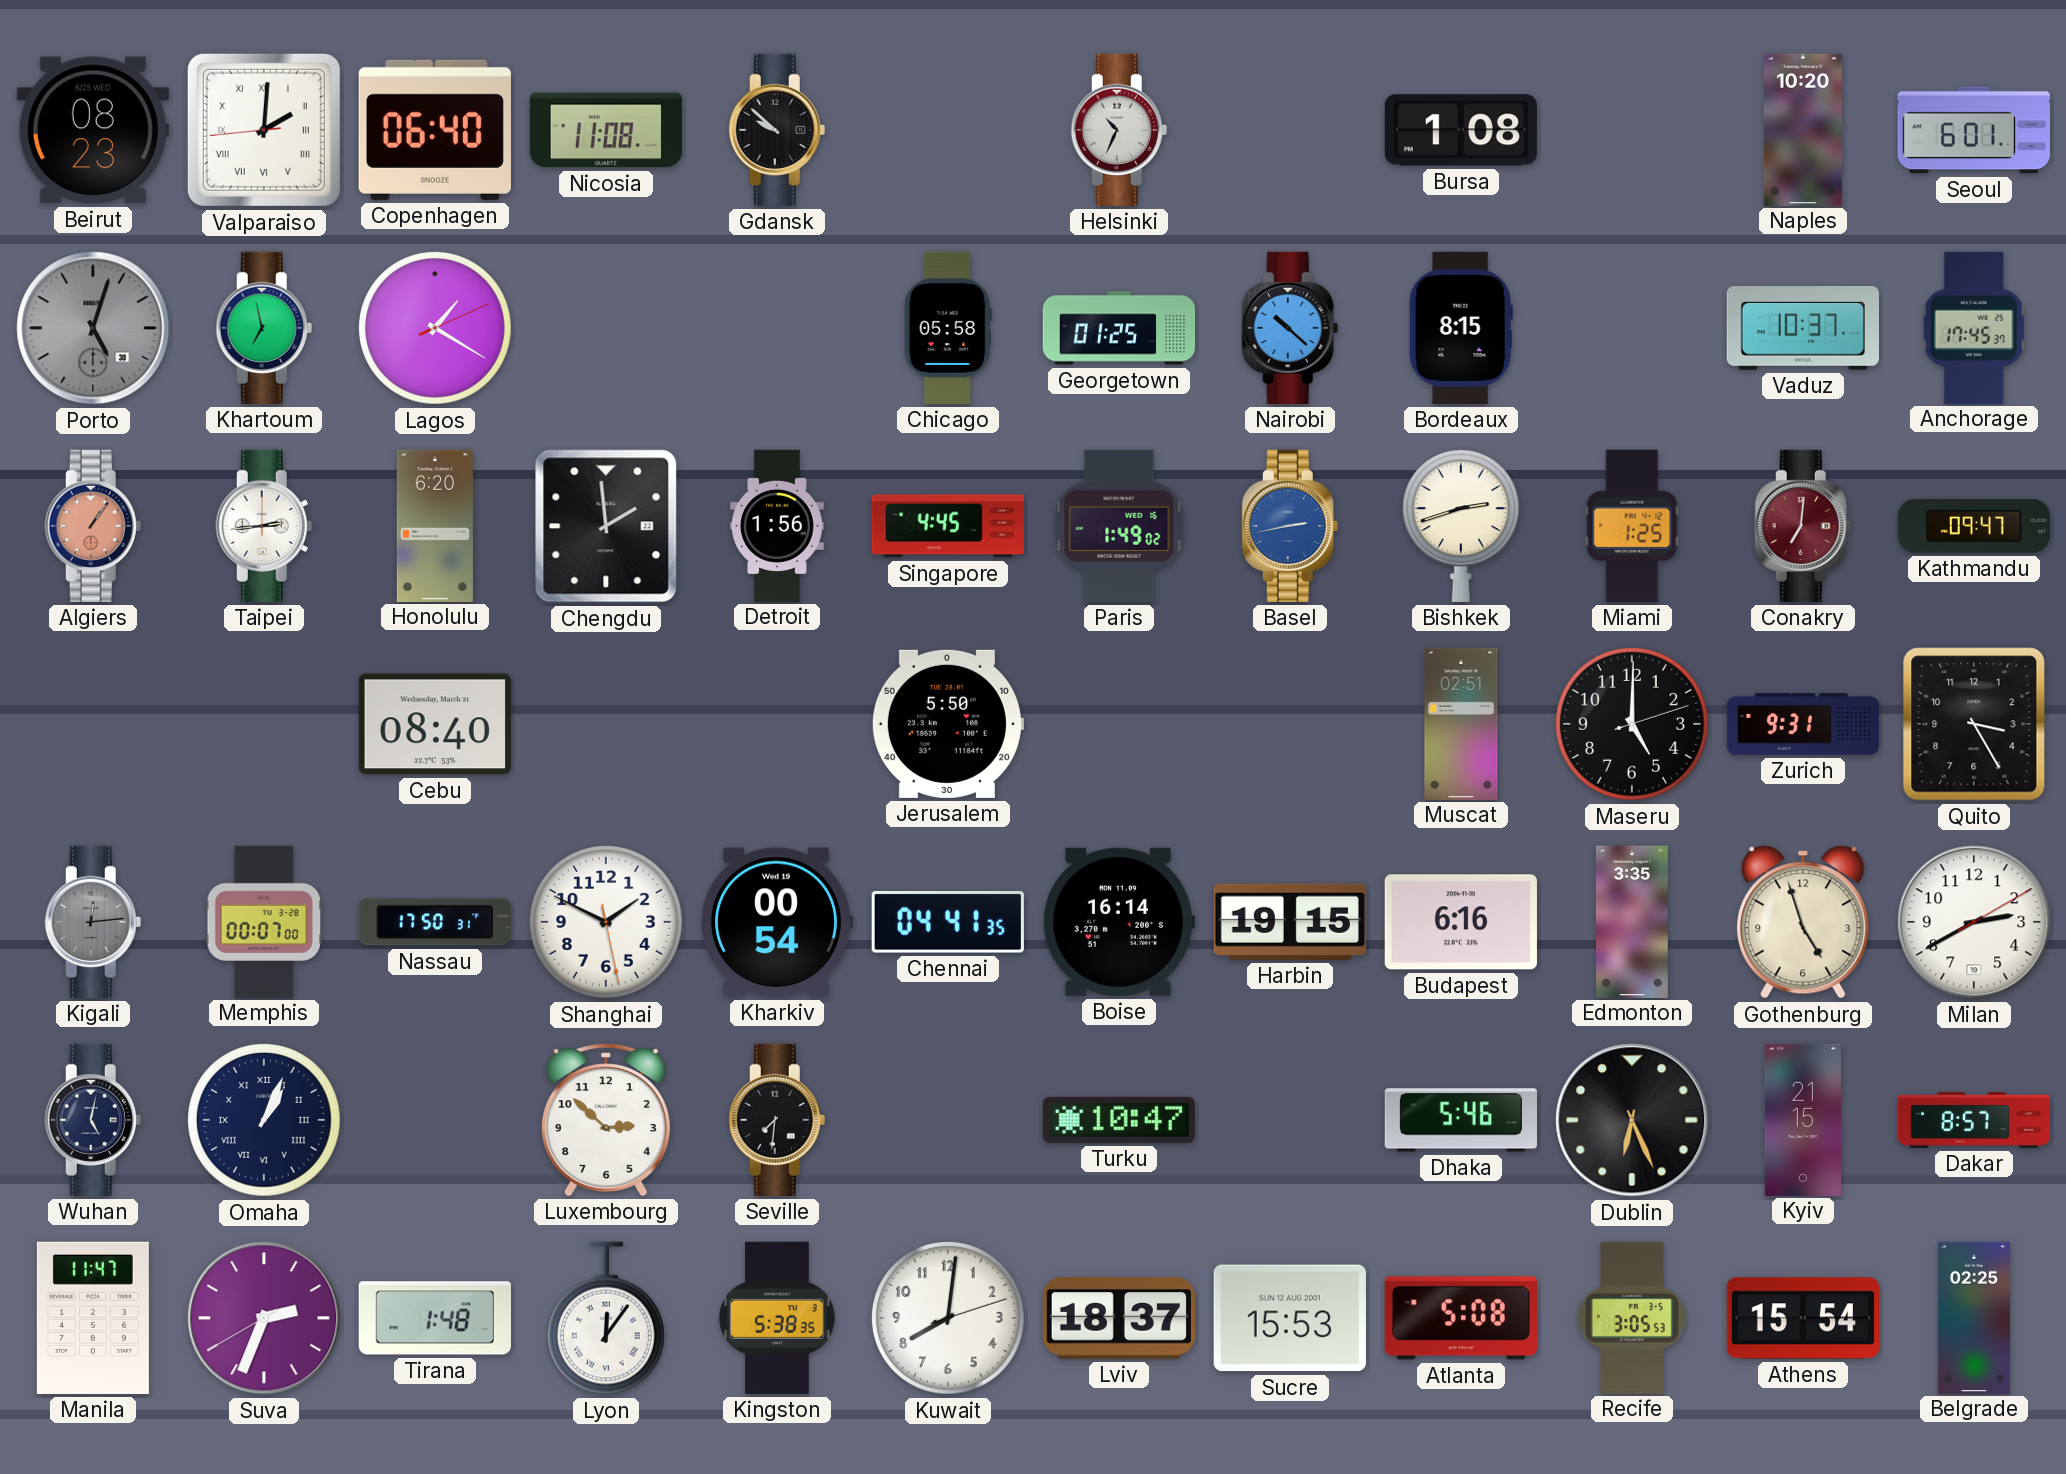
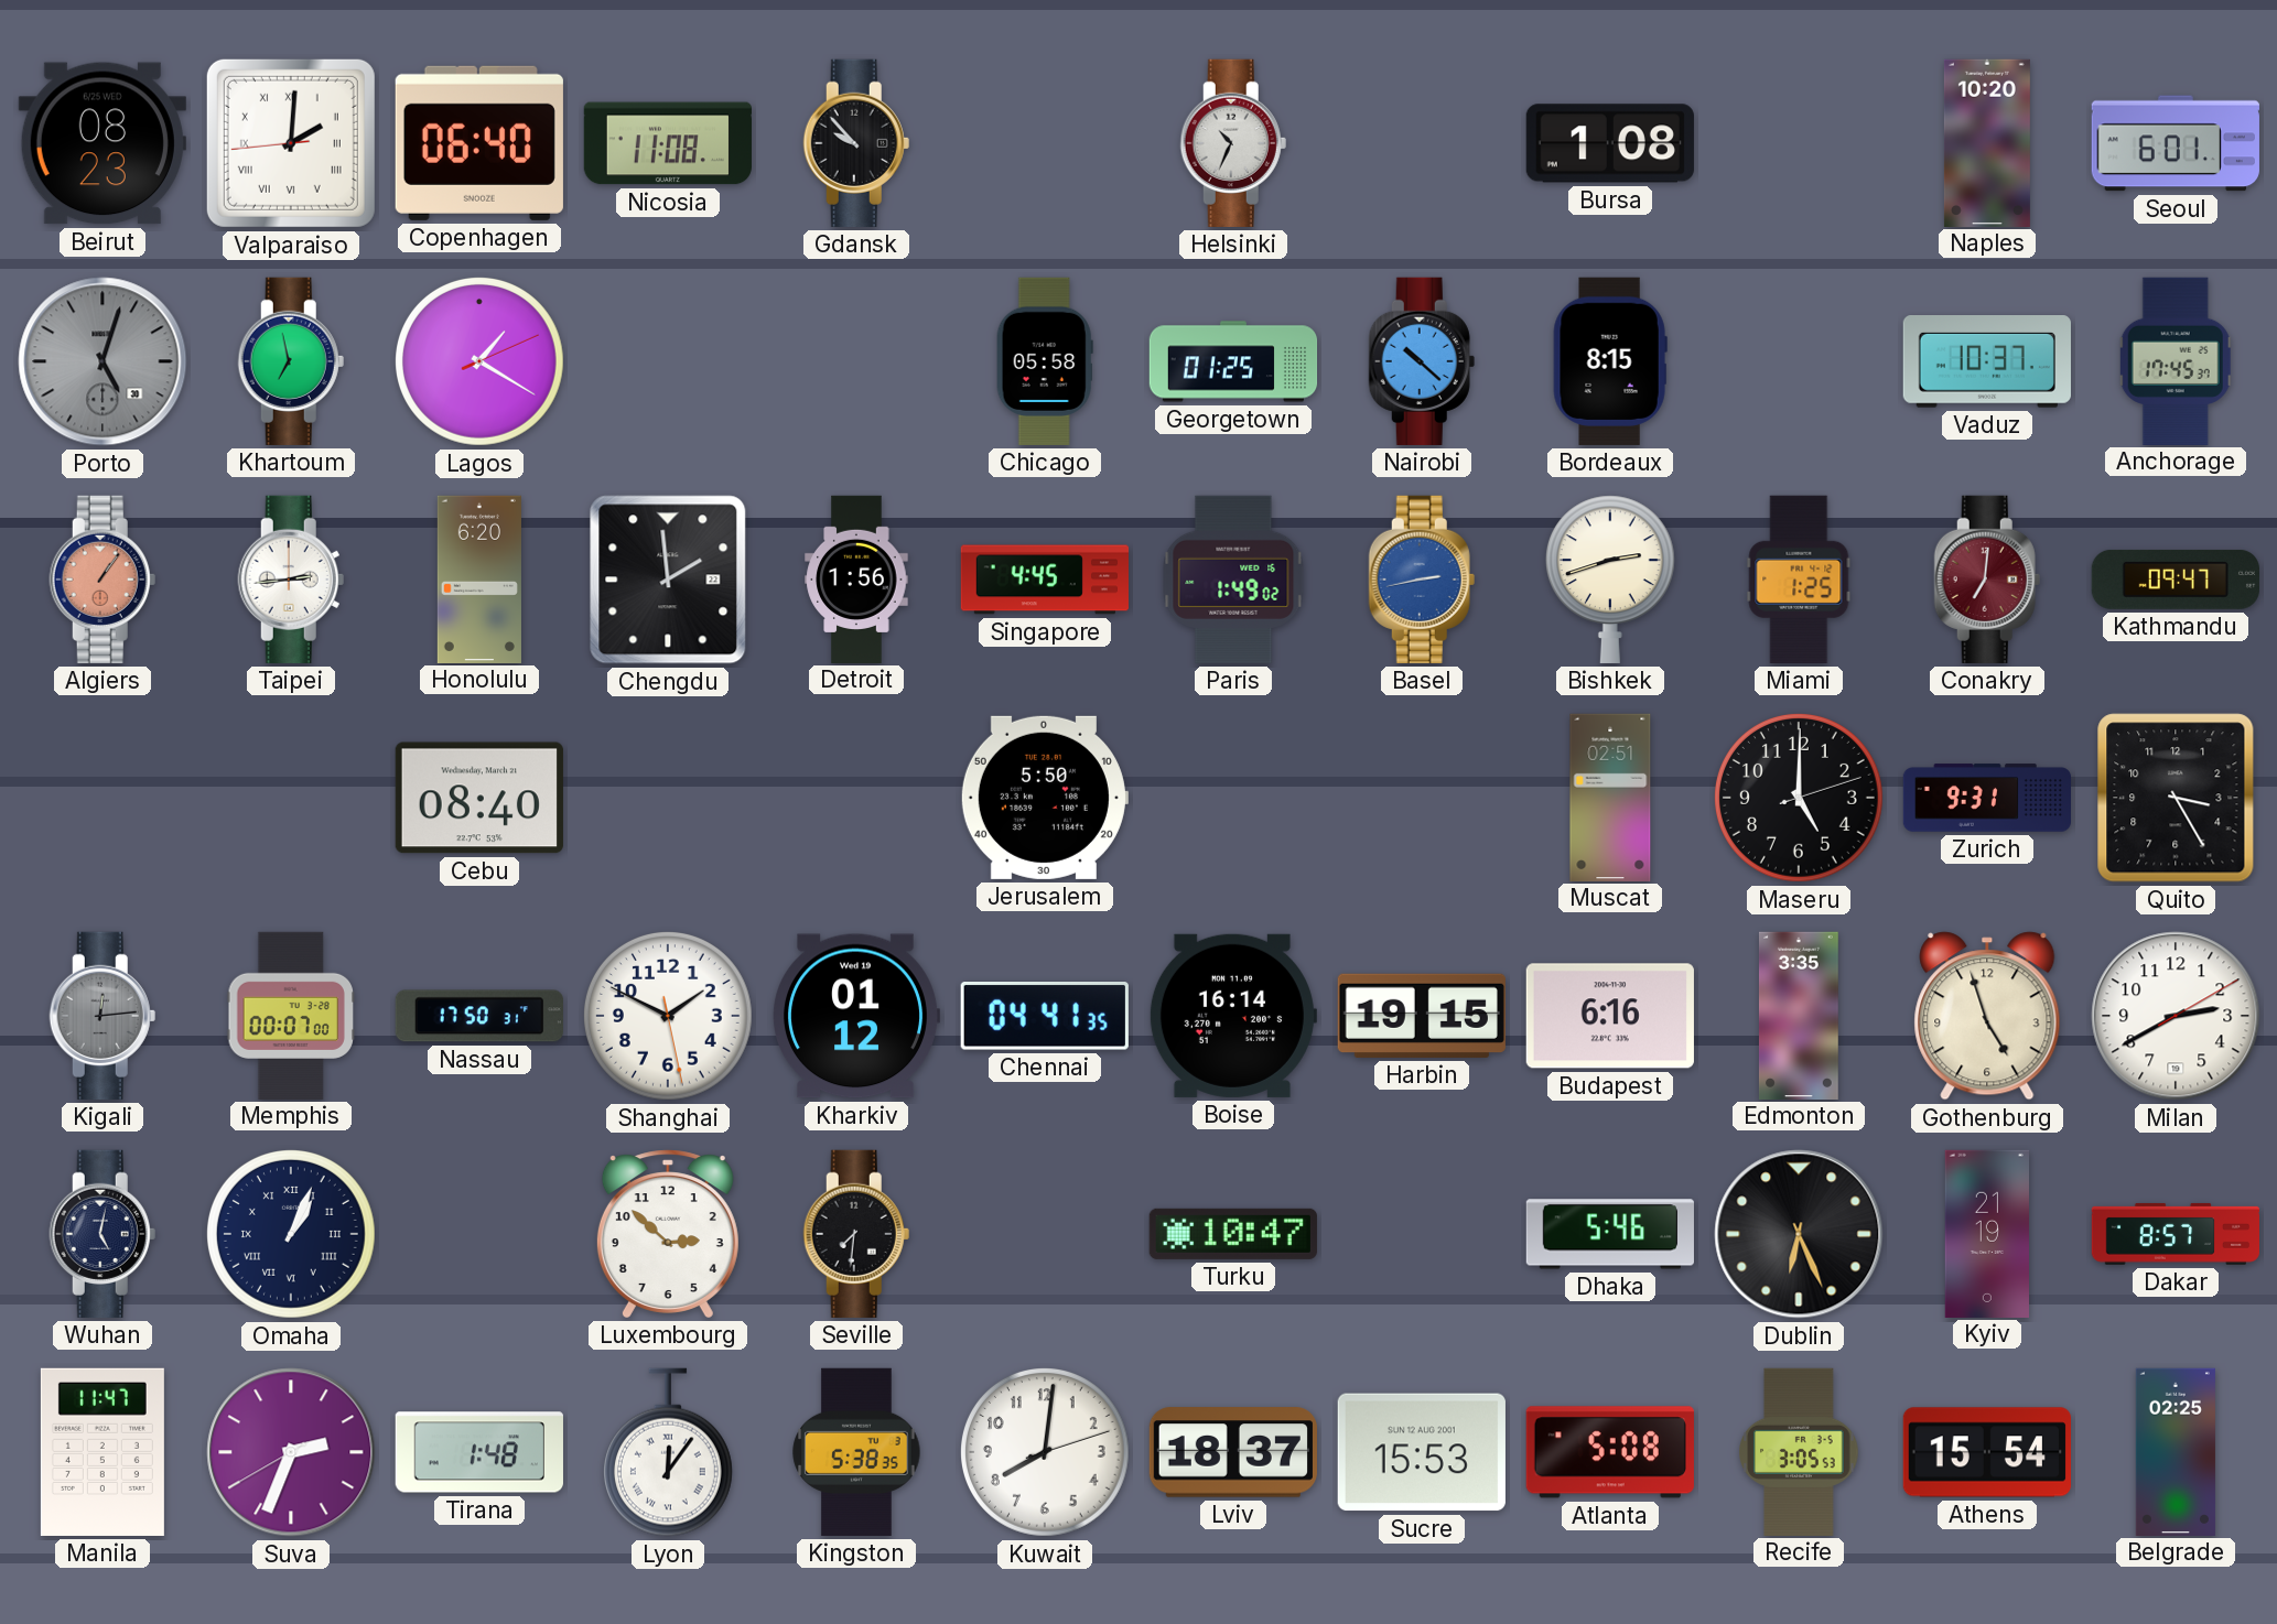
Gdansk: 9:52 -> 9:53 (856, 143)
Kharkiv: 00:54 -> 01:12 (856, 1016)
Kyiv: 21:15 -> 21:19 (1986, 1233)
